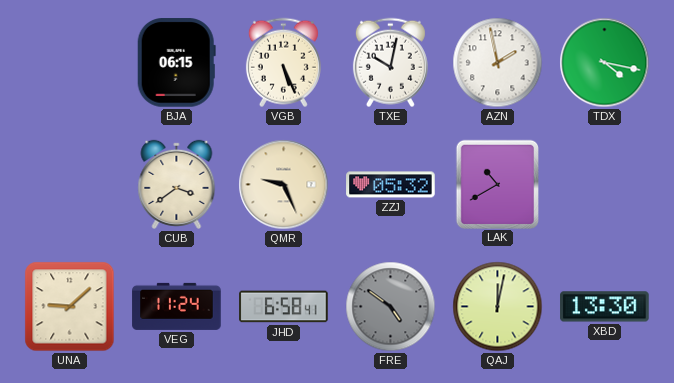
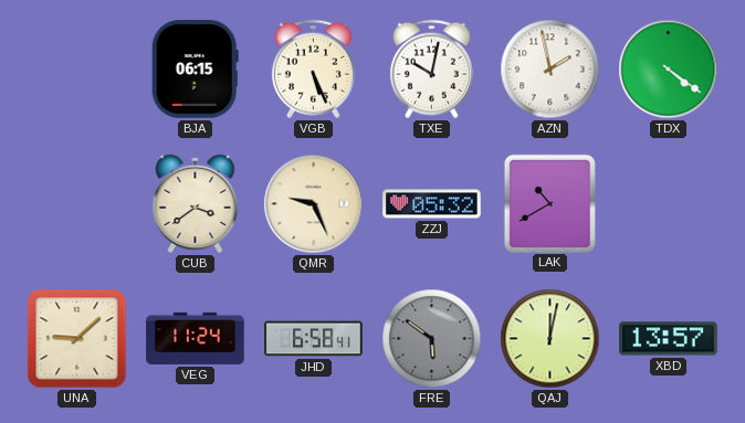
TDX: 4:17 -> 4:21 (669, 70)
FRE: 4:51 -> 5:51 (432, 339)
XBD: 13:30 -> 13:57 (669, 339)
